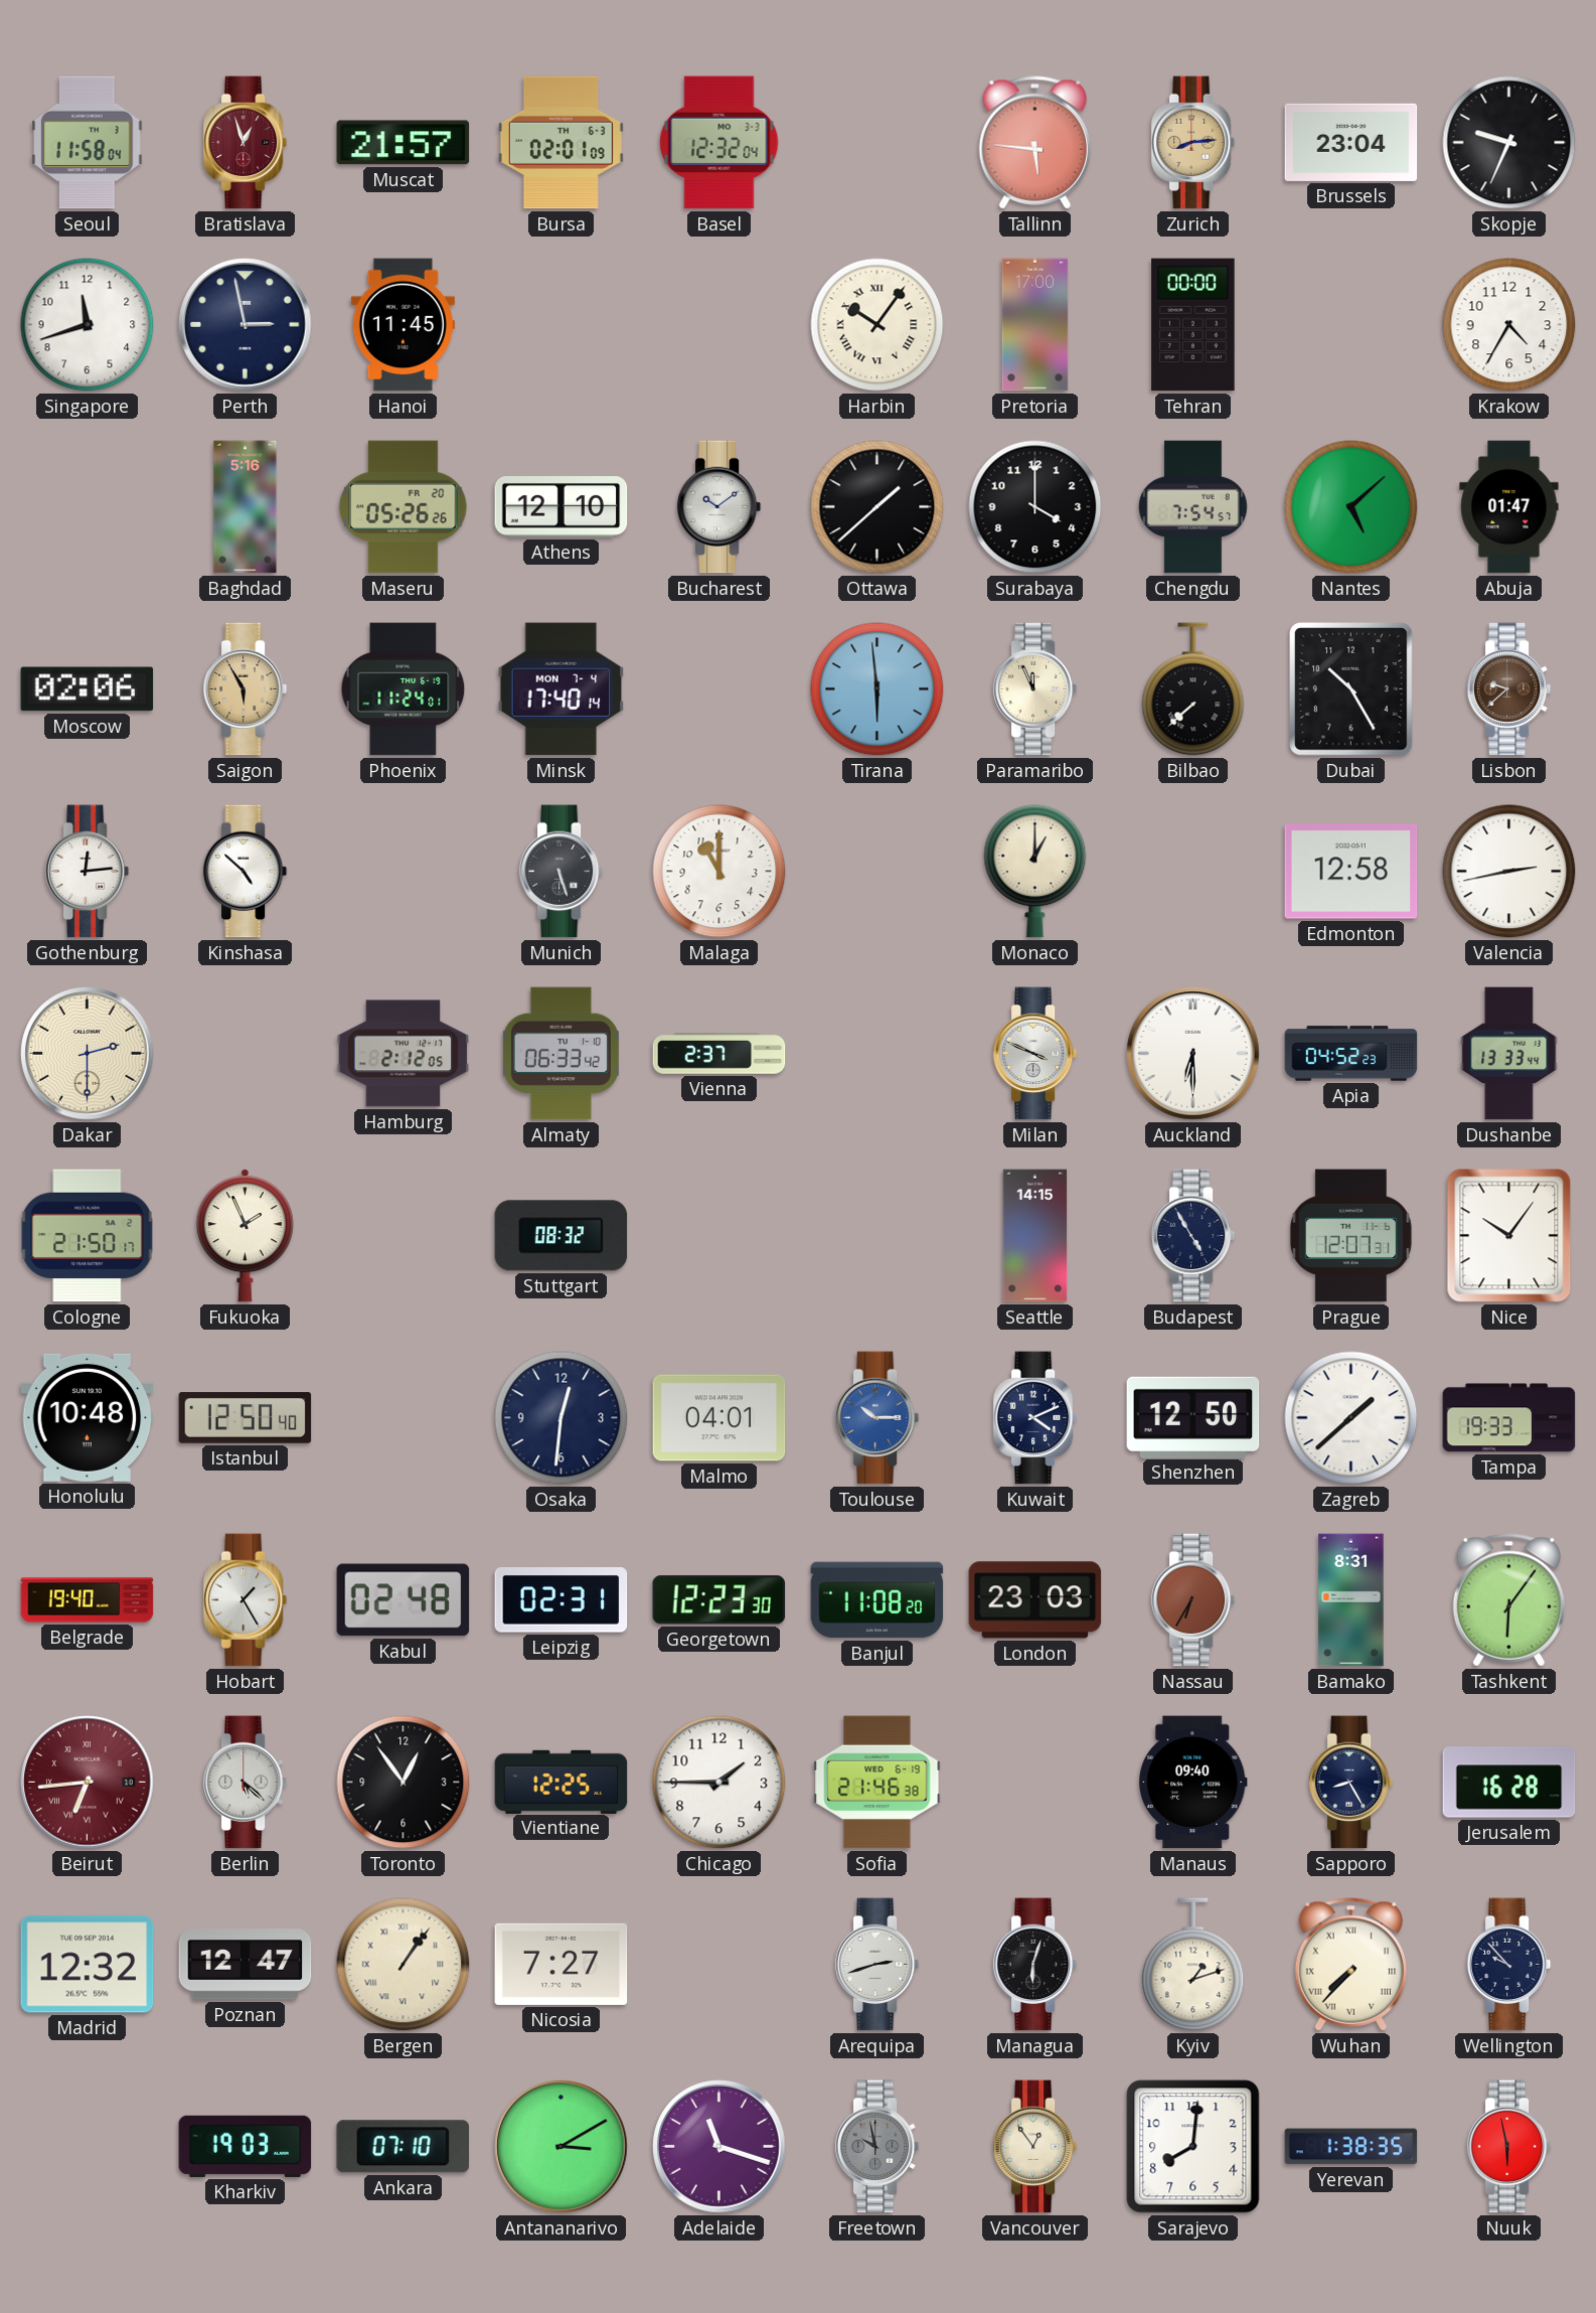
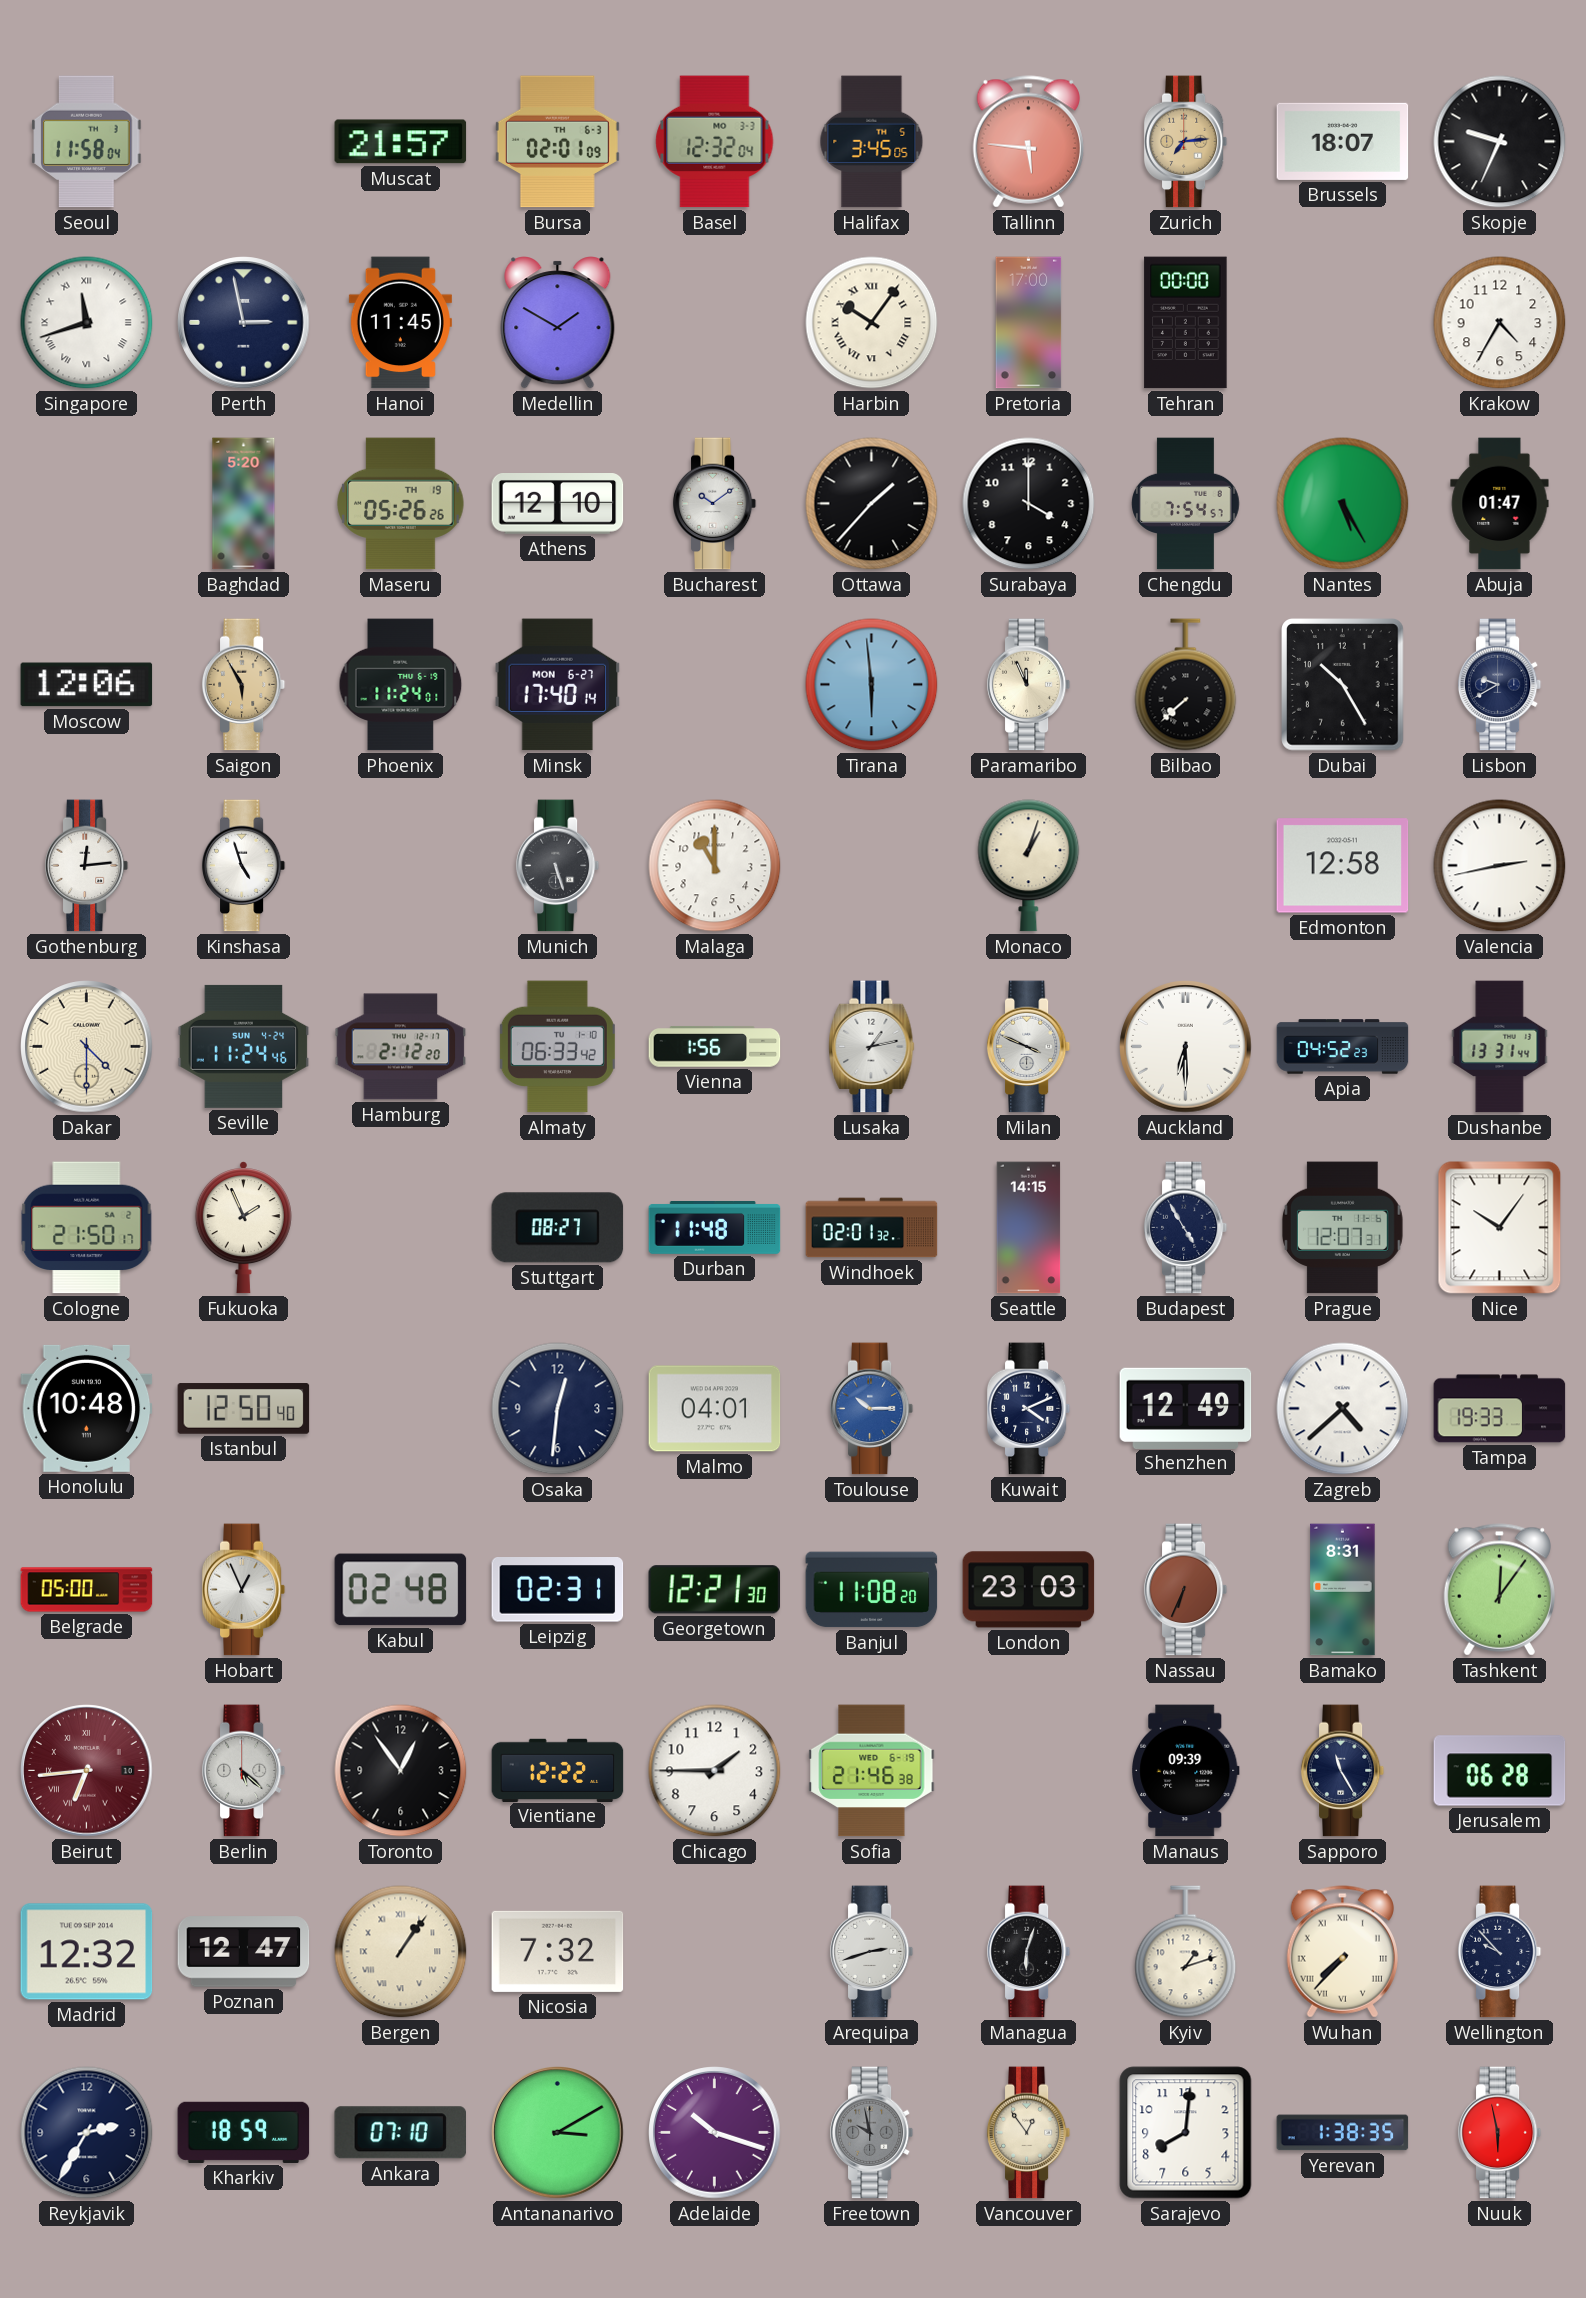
Bratislava: 12:57 -> none (246, 143)
Halifax: none -> 3:45 (872, 142)
Zurich: 8:14 -> 7:14 (1186, 142)
Brussels: 23:04 -> 18:07 (1343, 141)
Singapore numerals: Arabic -> Roman (87, 323)
Medellin: none -> 1:50 (558, 323)
Baghdad: 5:16 -> 5:20 (244, 504)
Maseru date: FR 20 -> TH 19 (401, 504)
Ottawa: 1:38 -> 1:37 (872, 504)
Nantes: 5:08 -> 5:25 (1343, 504)
Moscow: 02:06 -> 12:06 (87, 685)
Minsk date: MON 7-4 -> MON 6-27 (558, 685)
Lisbon: 9:38 -> 9:40 (1500, 685)
Lisbon dial: brown -> navy (1500, 685)
Kinshasa: 4:52 -> 4:57 (244, 866)
Monaco: 1:00 -> 1:03 (1029, 866)
Dakar: 2:30 -> 4:30 (87, 1047)
Seville: none -> 11:24 (244, 1046)
Hamburg: 2:12:05 -> 2:12:20 (401, 1047)
Vienna: 2:37 -> 1:56 (715, 1047)
Lusaka: none -> 1:13 (872, 1047)
Dushanbe: 13:33 -> 13:31 (1500, 1047)
Stuttgart: 08:32 -> 08:27 (558, 1228)
Durban: none -> 11:48 (715, 1228)
Windhoek: none -> 02:01 (872, 1228)
Shenzhen: 12:50 -> 12:49 (1186, 1408)
Zagreb: 1:38 -> 4:38 (1343, 1409)
Belgrade: 19:40 -> 05:00 (87, 1590)
Hobart: 1:25 -> 12:56 (244, 1590)
Georgetown: 12:23 -> 12:21 (715, 1590)
Nassau: 6:35 -> 6:34 (1186, 1590)
Tashkent: 6:06 -> 12:06 (1499, 1590)
Vientiane: 12:25 -> 12:22 (558, 1770)
Manaus: 09:40 -> 09:39 (1186, 1771)
Sapporo: 8:25 -> 11:25 (1343, 1771)
Jerusalem: 16:28 -> 06:28 (1500, 1771)
Nicosia: 7:27 -> 7:32 (558, 1951)
Reykjavik: none -> 2:35 (87, 2133)
Kharkiv: 19:03 -> 18:59 (244, 2132)
Adelaide: 11:18 -> 10:18 (715, 2133)
